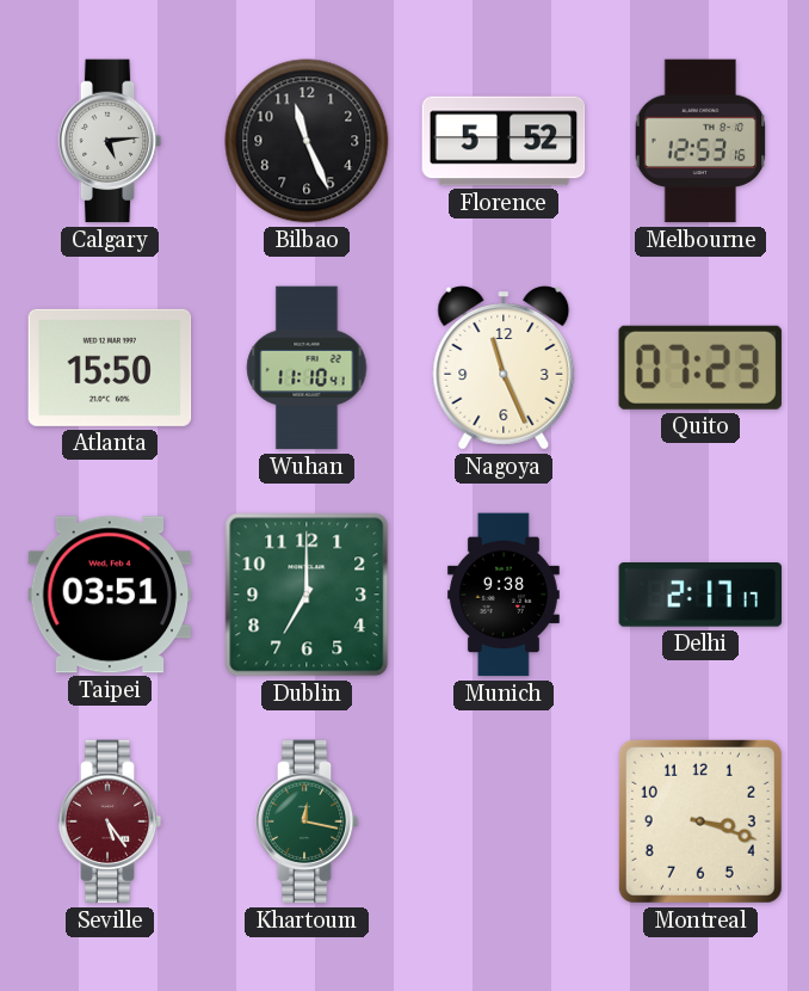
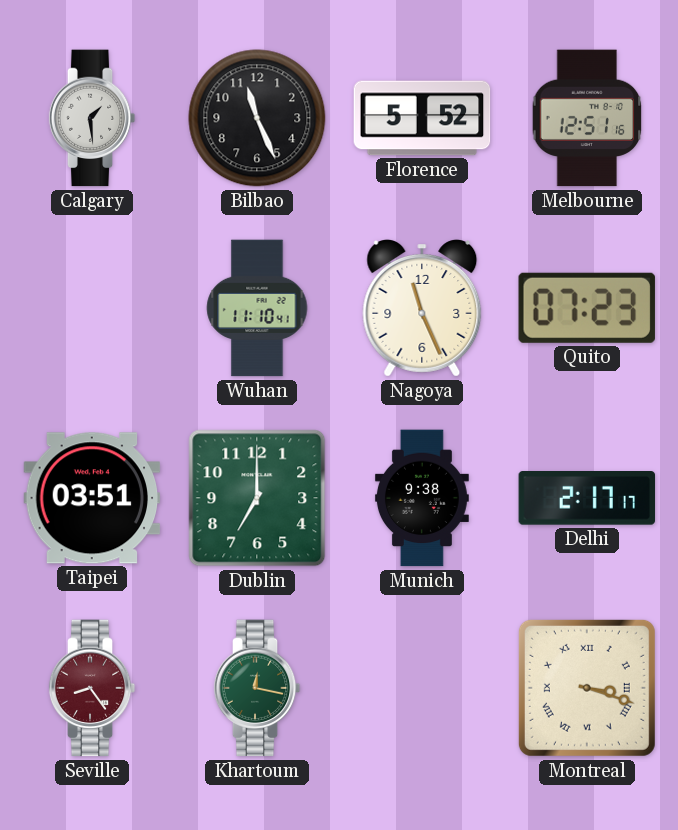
Calgary: 5:14 -> 1:29 (92, 118)
Melbourne: 12:53 -> 12:51 (587, 118)
Atlanta: 15:50 -> none (110, 368)
Seville: 5:24 -> 8:24 (92, 688)
Montreal numerals: Arabic -> Roman (587, 688)
